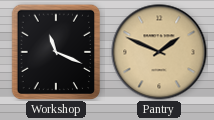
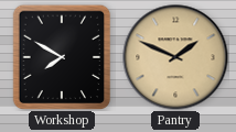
Workshop: 11:19 -> 7:50 (62, 57)
